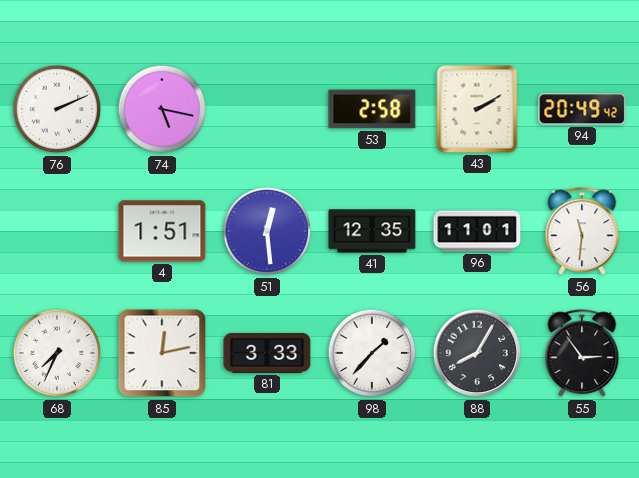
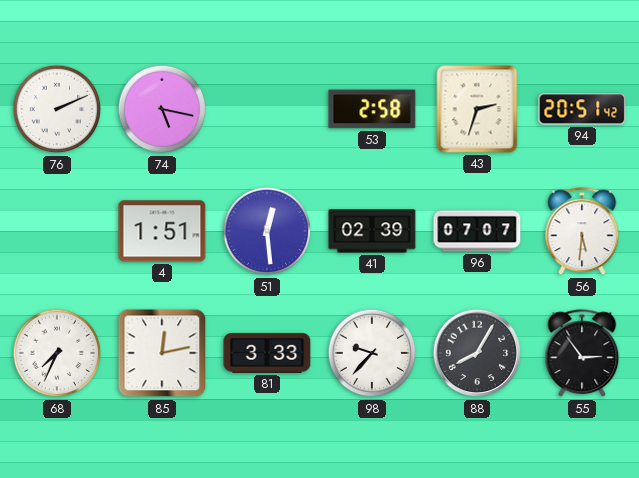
43: 2:10 -> 2:33 (477, 109)
94: 20:49 -> 20:51 (582, 109)
41: 12:35 -> 02:39 (372, 231)
96: 11:01 -> 07:07 (477, 231)
56: 11:31 -> 5:31 (582, 232)
98: 1:37 -> 9:37 (372, 353)
